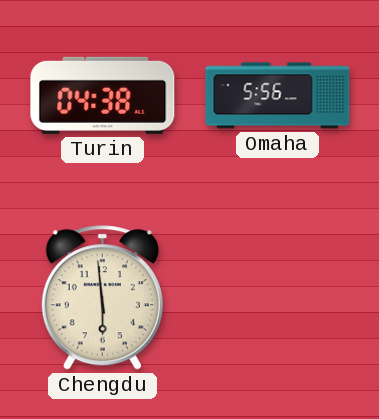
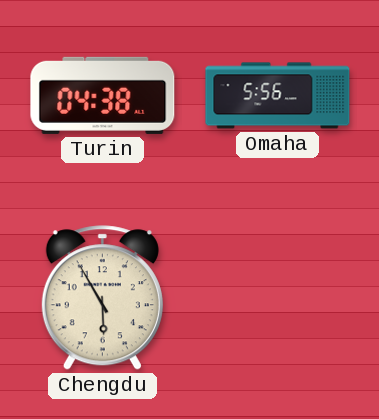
Chengdu: 5:59 -> 5:55 (102, 298)
